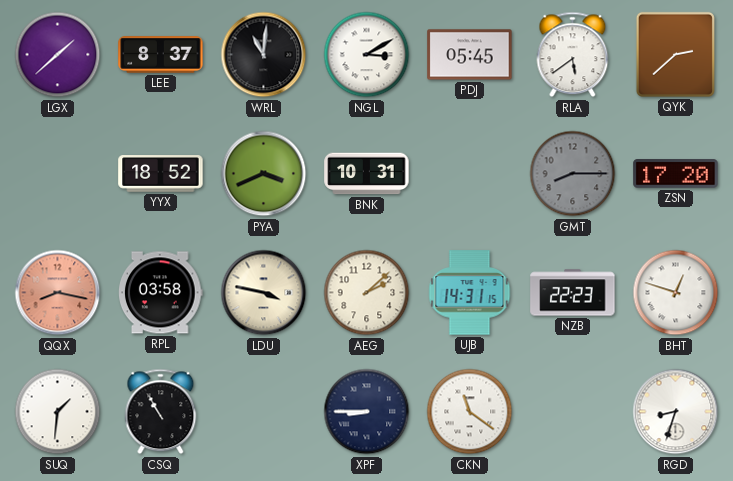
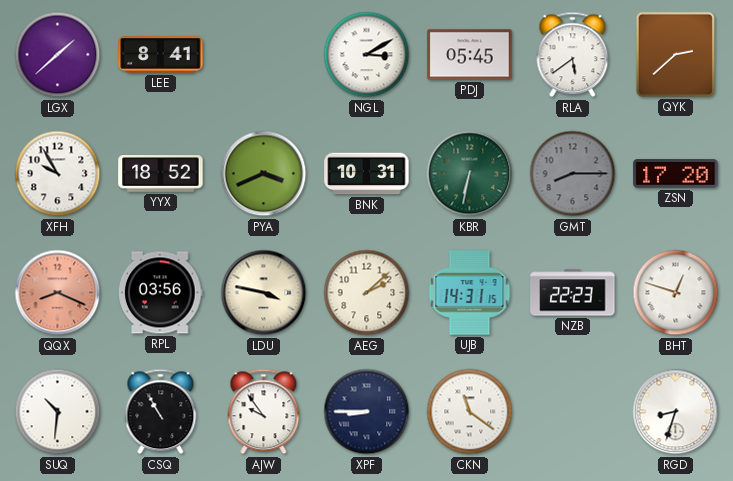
LEE: 8:37 -> 8:41 (161, 55)
WRL: 11:01 -> none (264, 55)
XFH: none -> 9:55 (58, 174)
KBR: none -> 6:32 (470, 174)
QQX: 8:17 -> 8:19 (58, 293)
RPL: 03:58 -> 03:56 (161, 293)
SUQ: 1:31 -> 10:31 (58, 412)
AJW: none -> 9:54 (264, 412)
